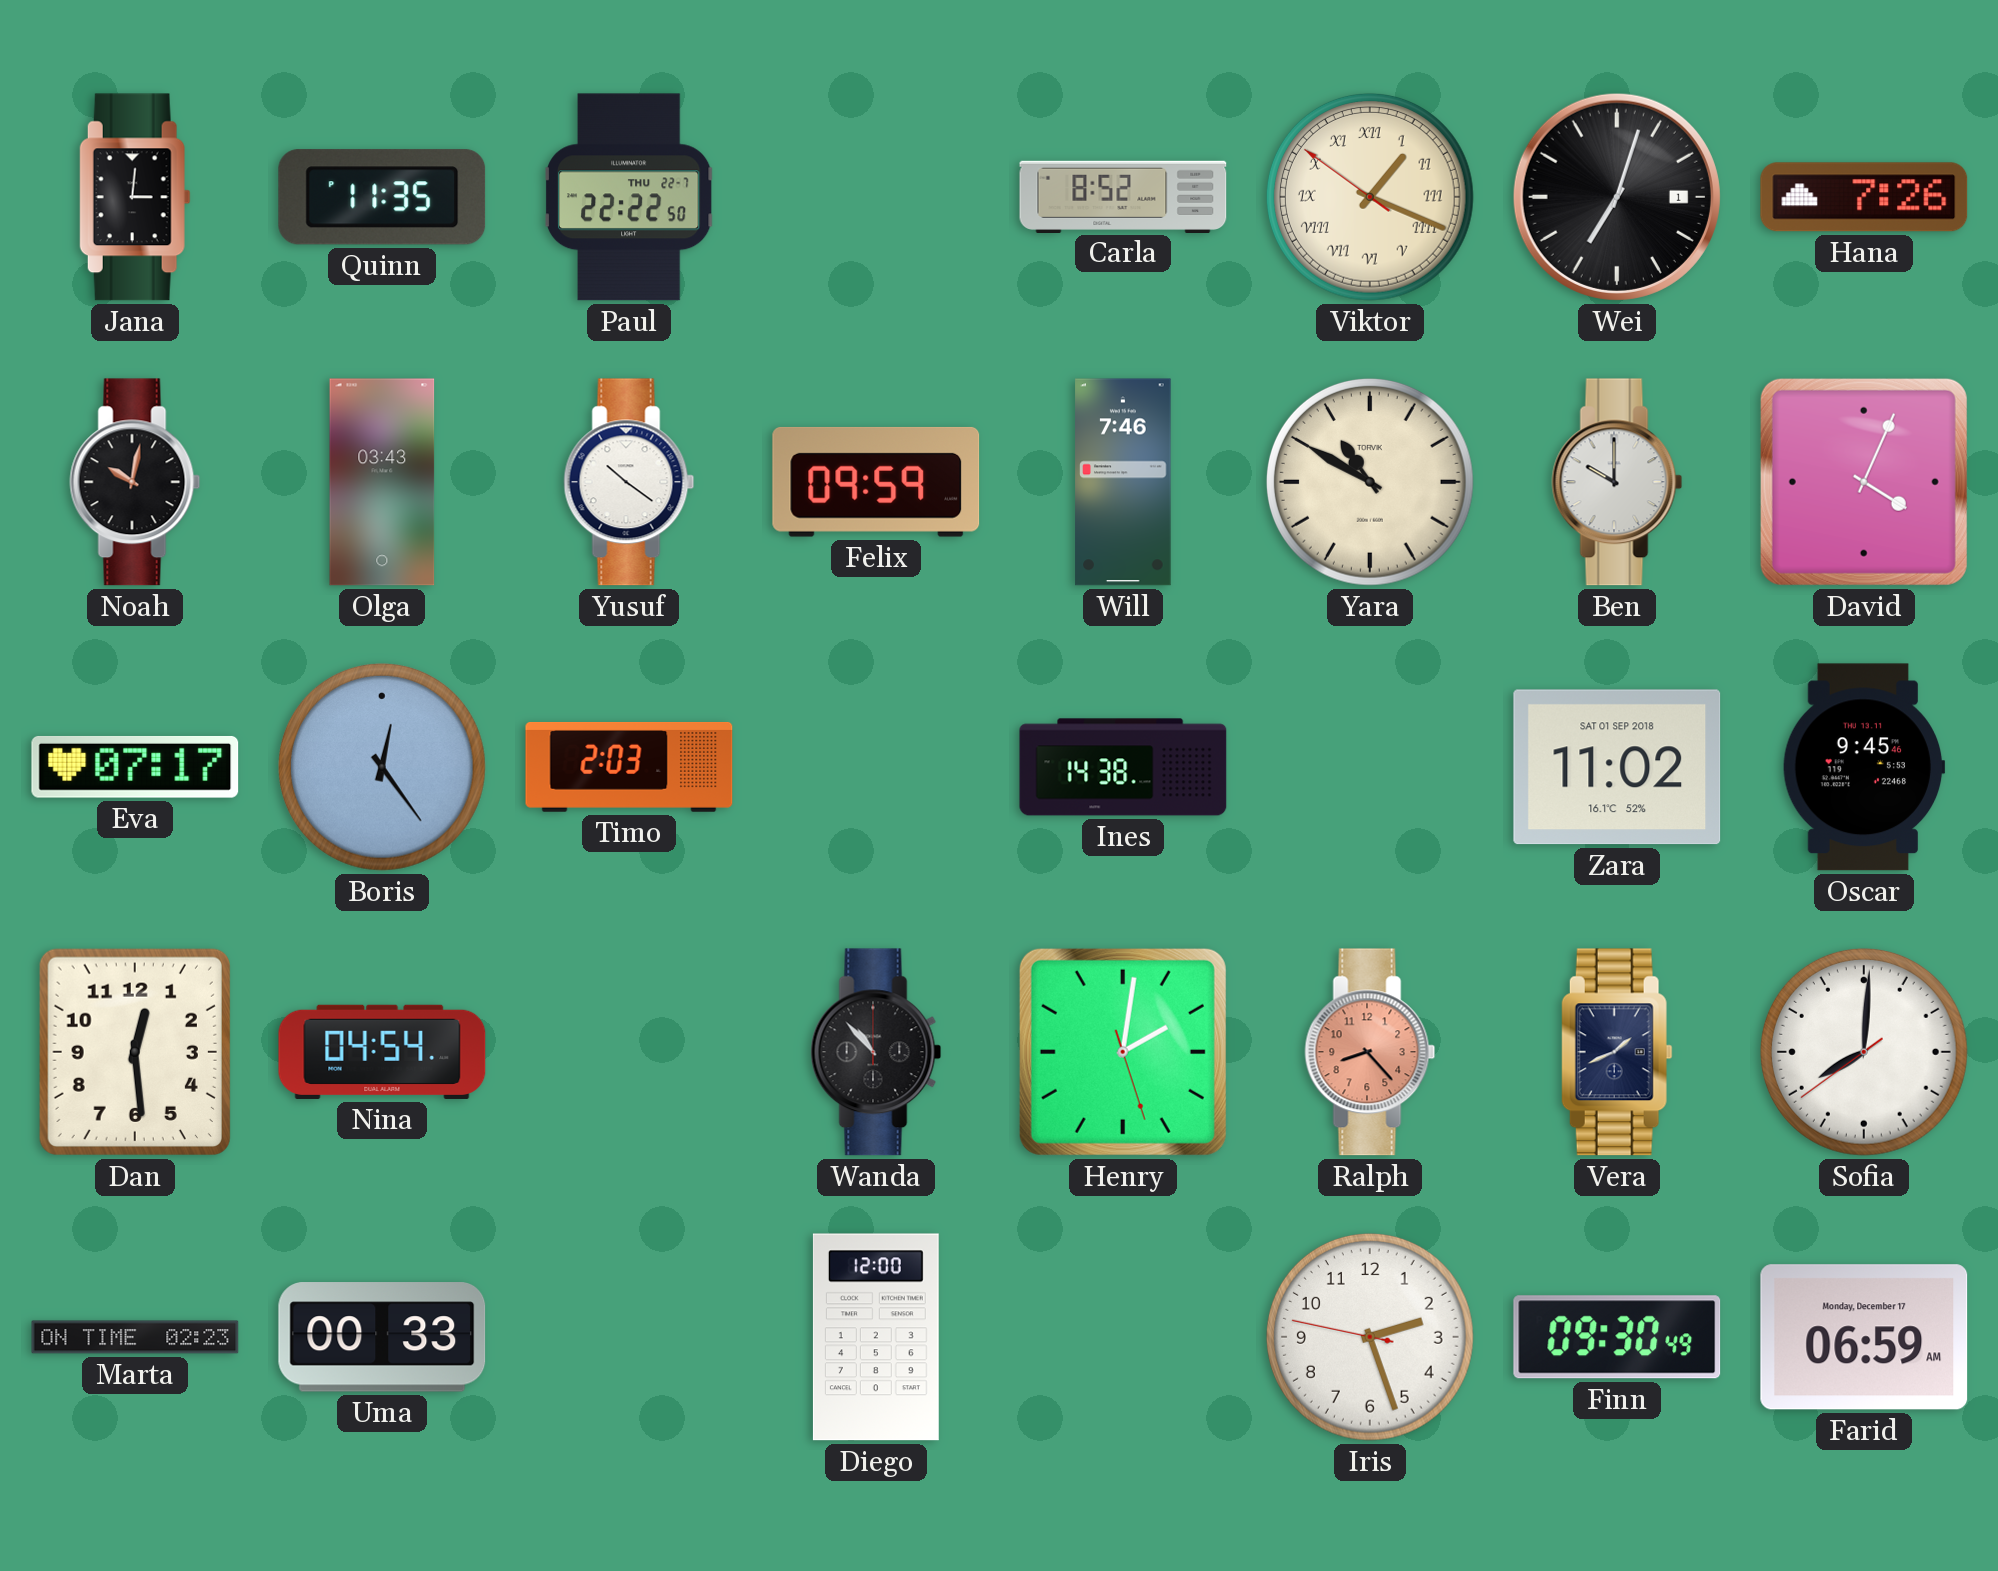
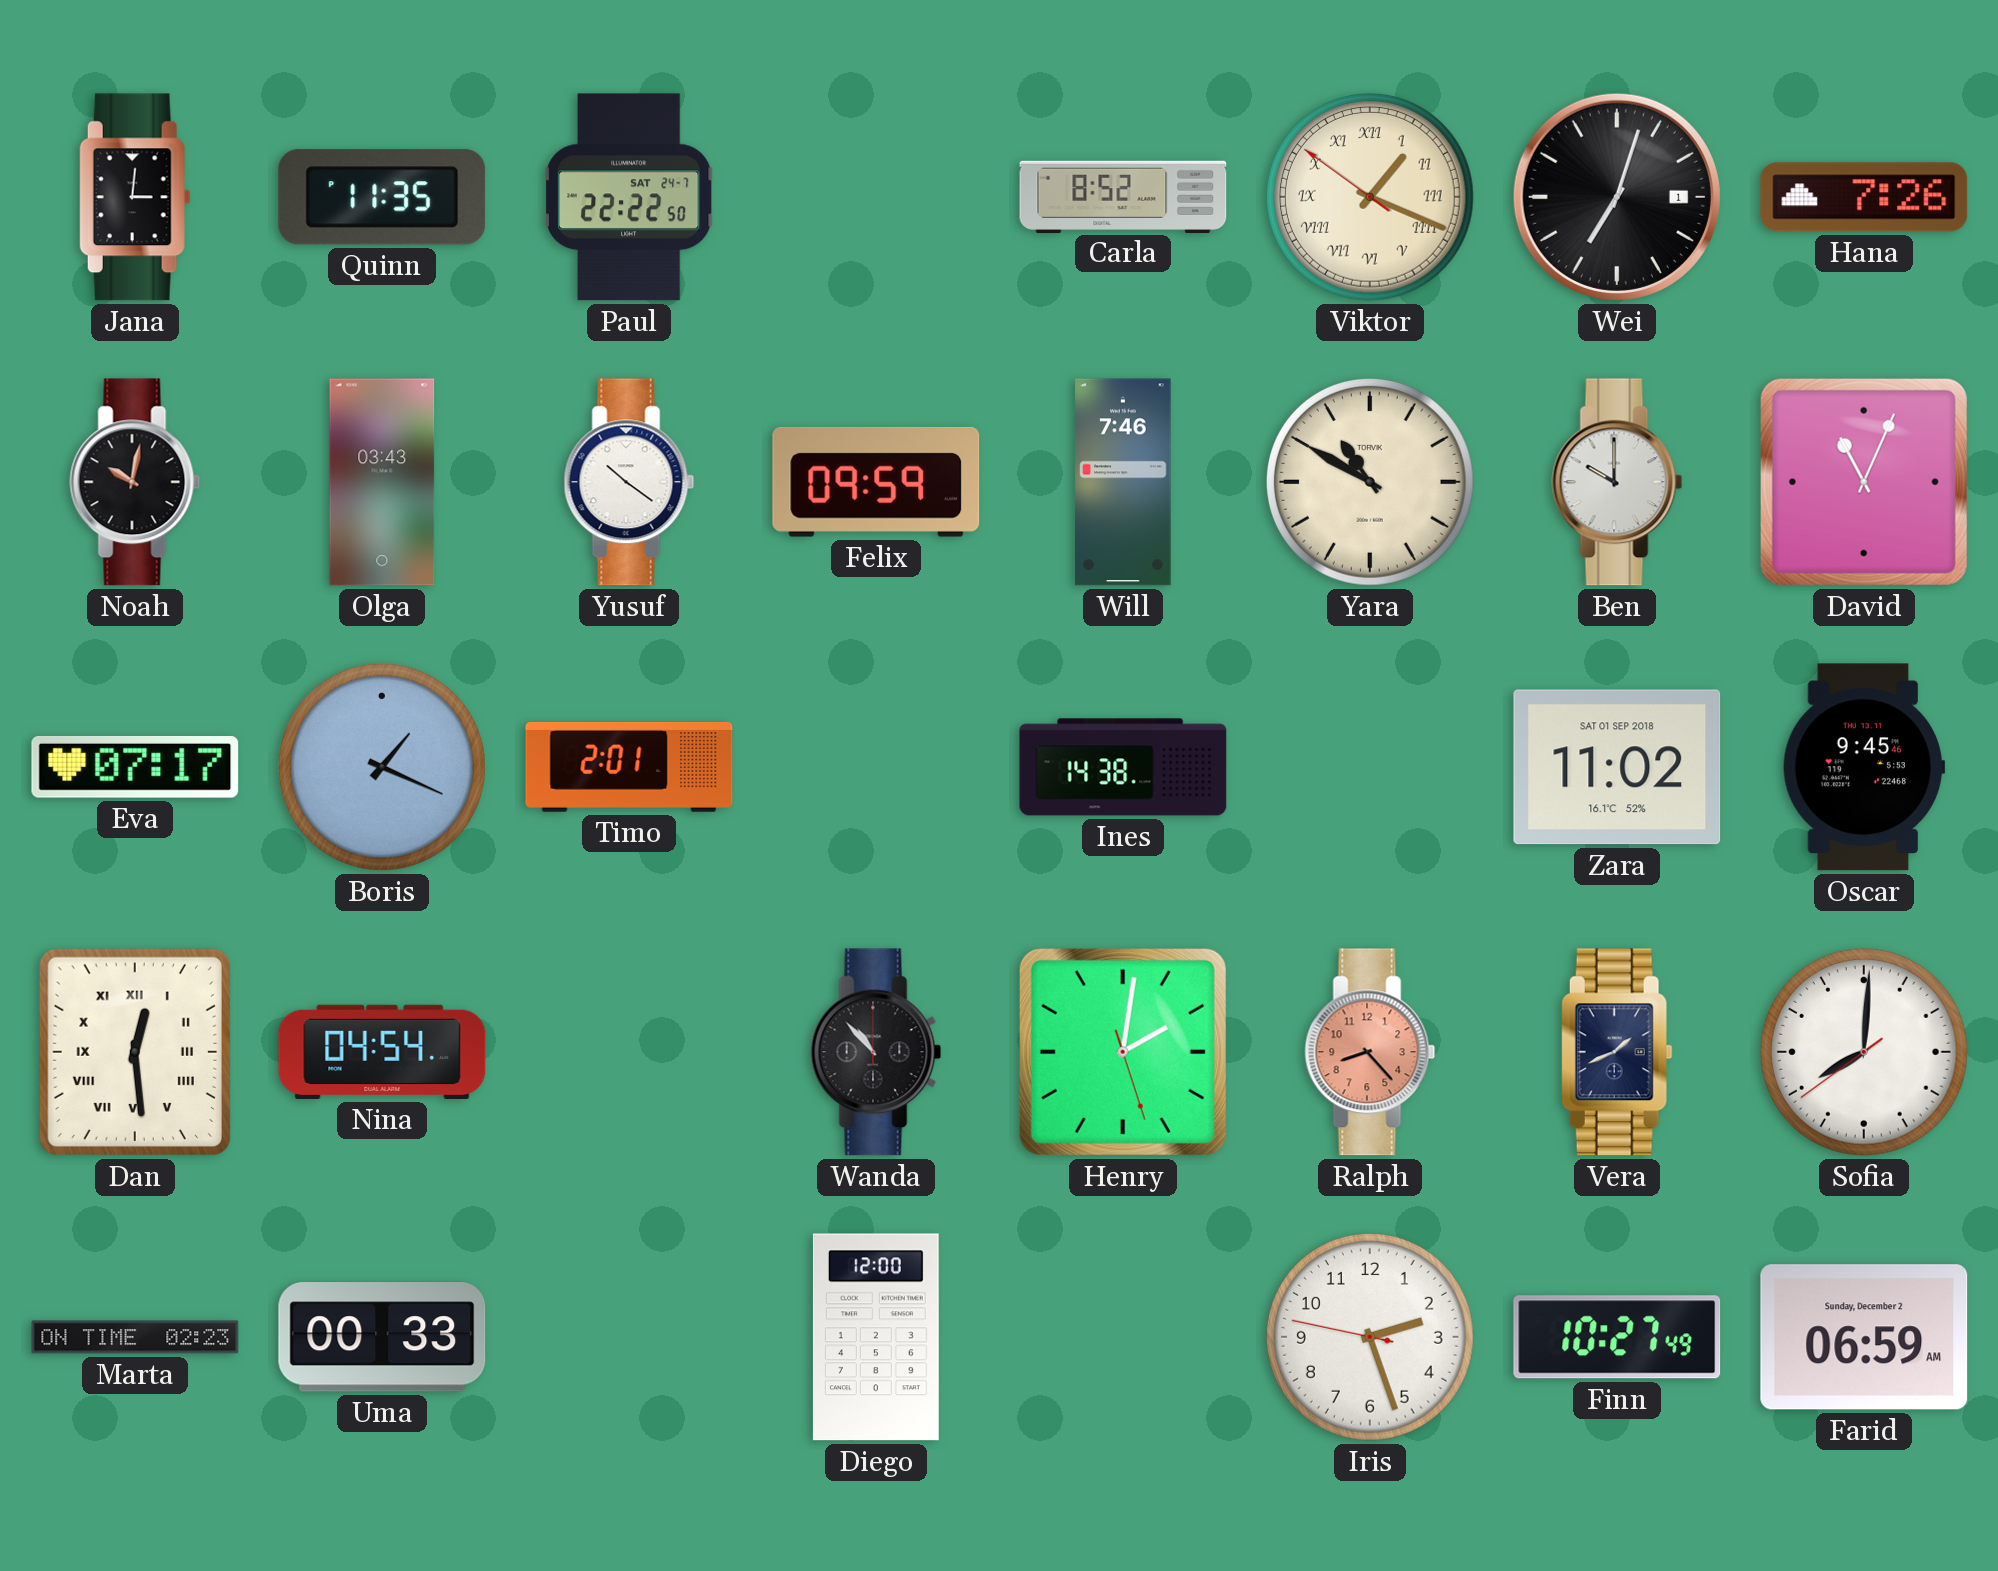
Paul date: THU 22-7 -> SAT 24-7 (629, 197)
David: 4:04 -> 11:04 (1864, 482)
Boris: 12:24 -> 1:19 (382, 767)
Timo: 2:03 -> 2:01 (629, 767)
Dan numerals: Arabic -> Roman (135, 1052)
Finn: 09:30 -> 10:27 (1617, 1337)
Farid date: Monday, December 17 -> Sunday, December 2 (1864, 1337)
